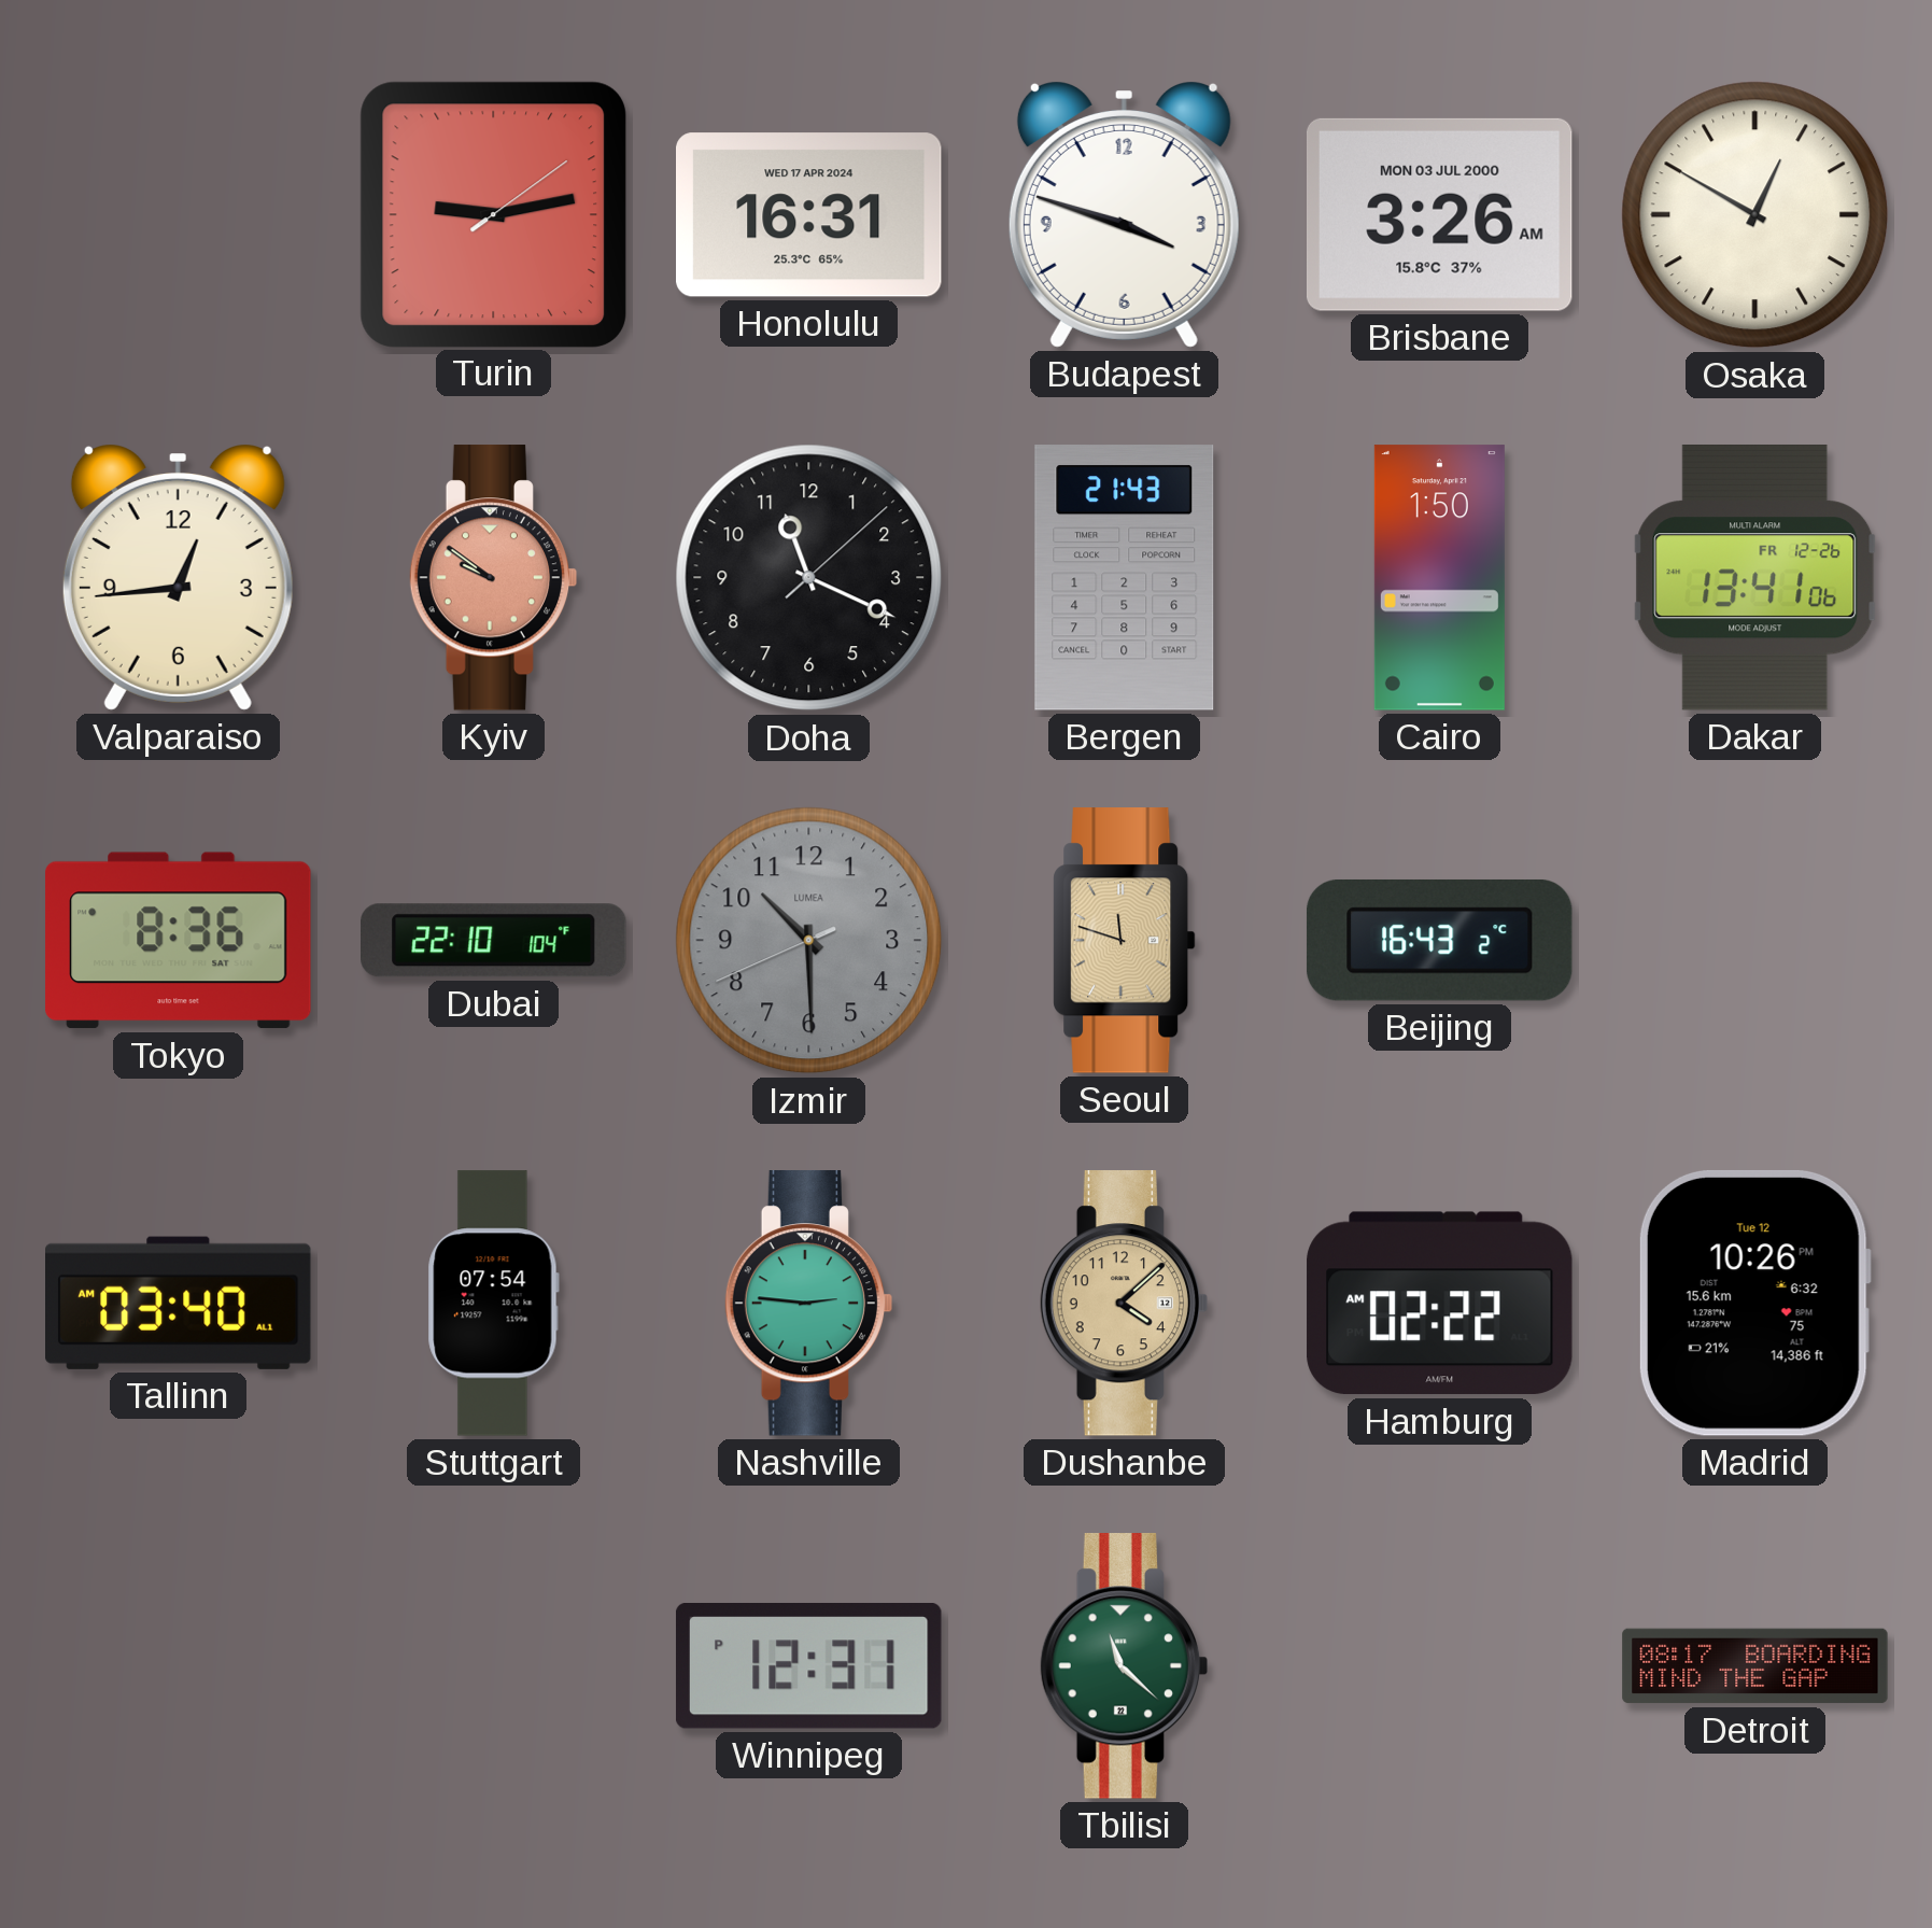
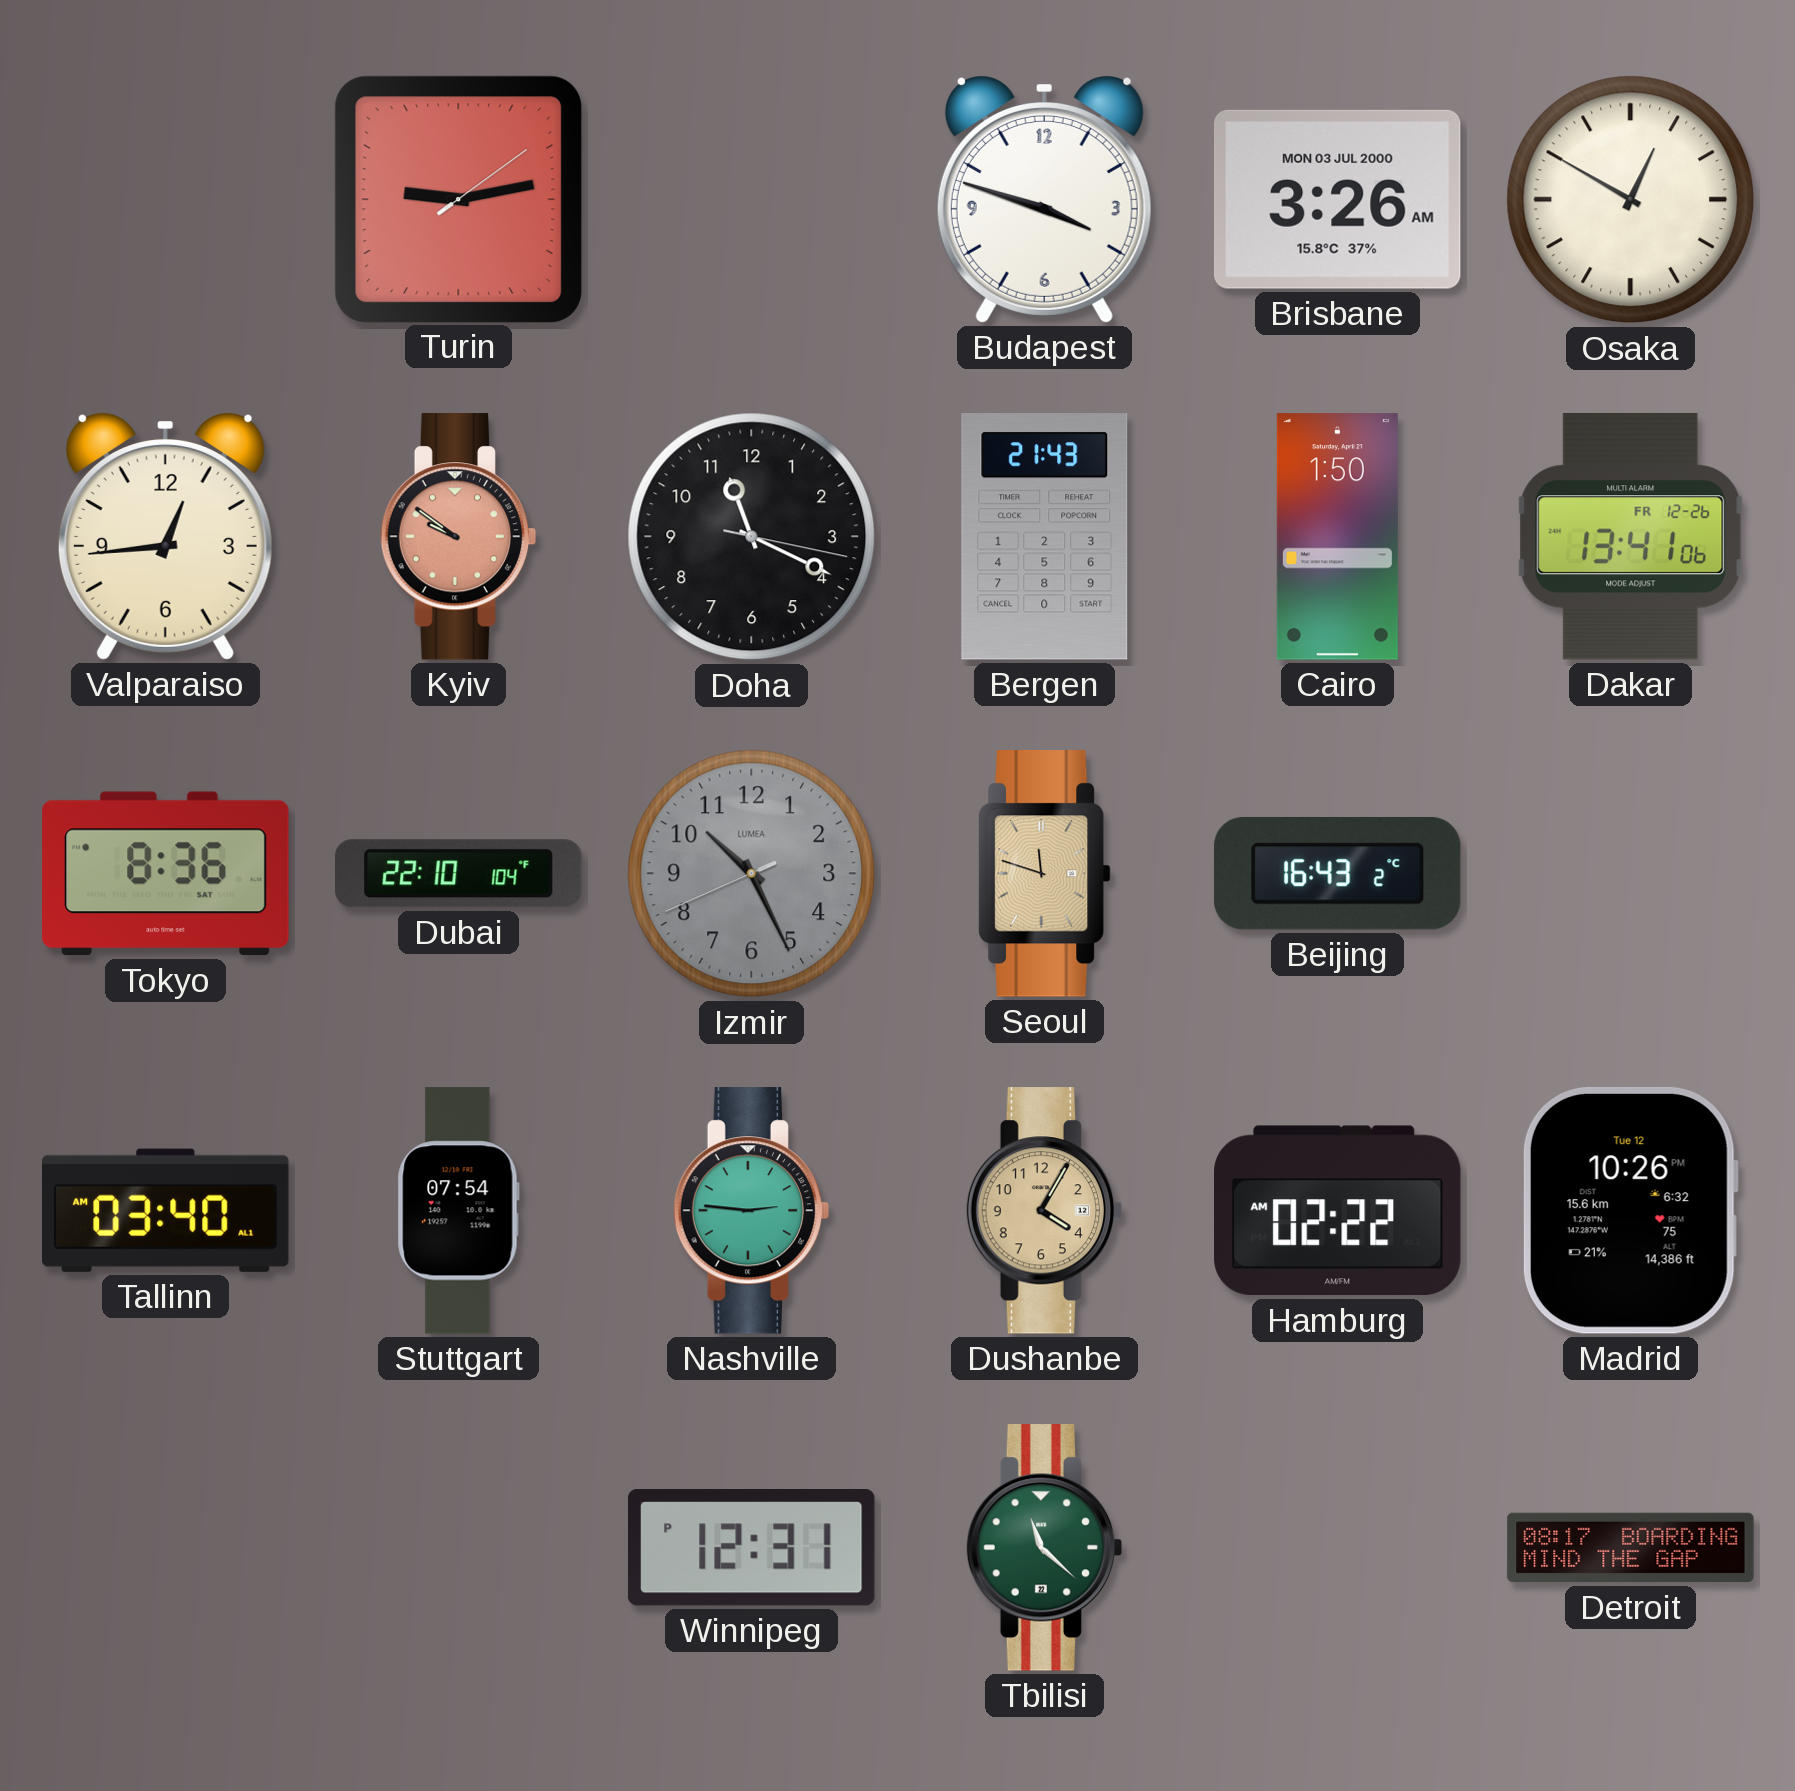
Honolulu: 16:31 -> none (809, 215)
Doha: 11:19:08 -> 11:19:17 (752, 537)
Izmir: 10:29 -> 10:25 (752, 874)
Dushanbe: 4:08 -> 4:05 (1045, 1211)
